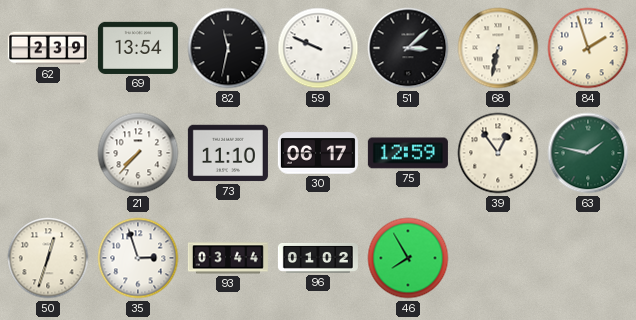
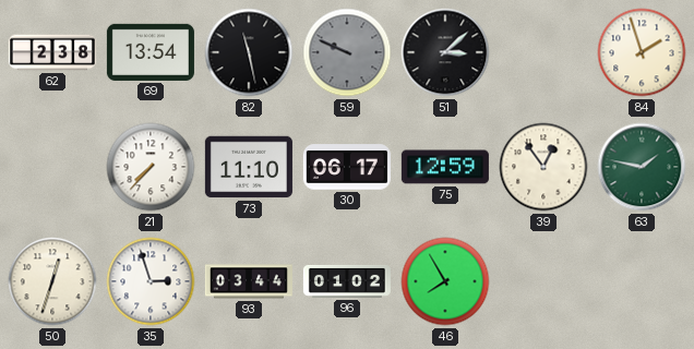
62: 2:39 -> 2:38 (52, 52)
82: 11:32 -> 11:28 (249, 52)
59 dial: white -> grey (347, 52)
68: 6:32 -> none (498, 48)
